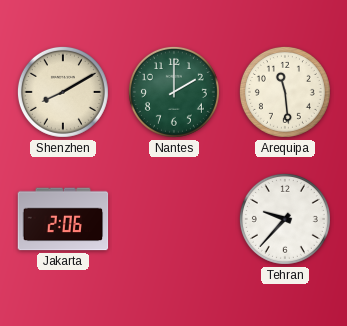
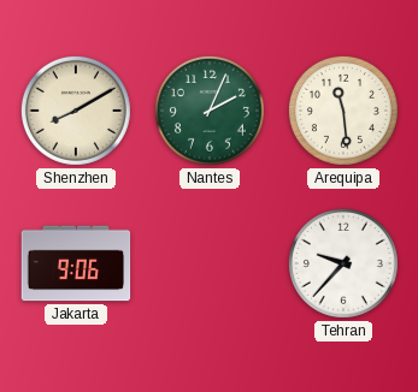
Nantes: 2:00 -> 2:04 (210, 111)
Jakarta: 2:06 -> 9:06 (76, 263)
